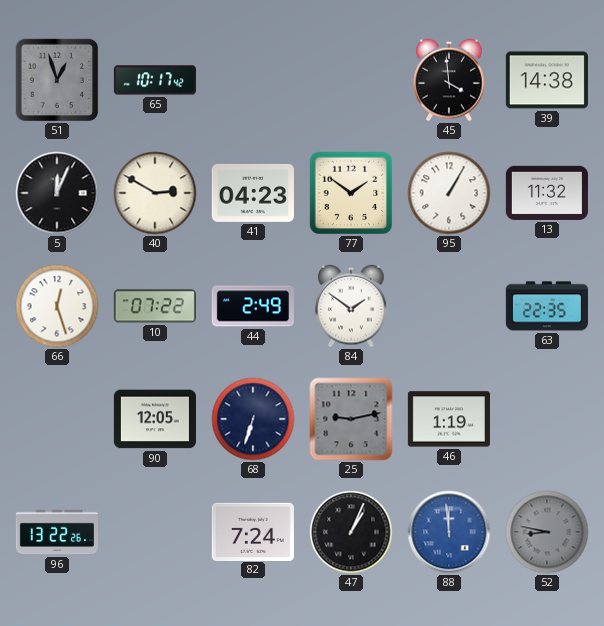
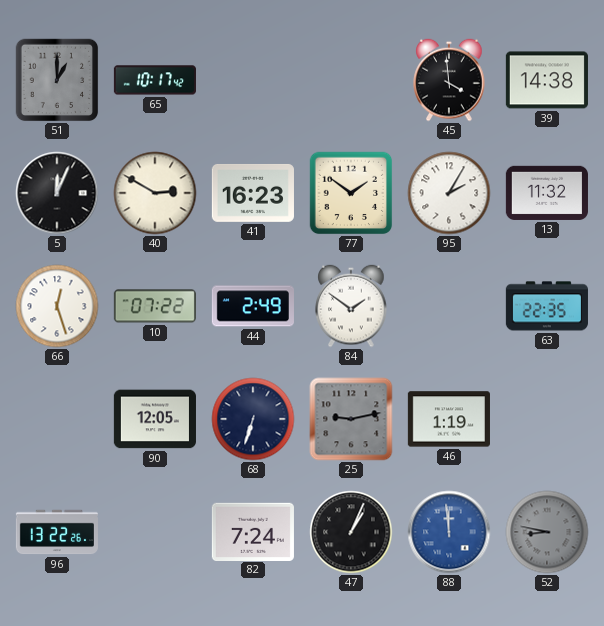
51: 12:57 -> 1:00 (57, 80)
41: 04:23 -> 16:23 (253, 193)
95: 1:05 -> 2:05 (449, 193)
